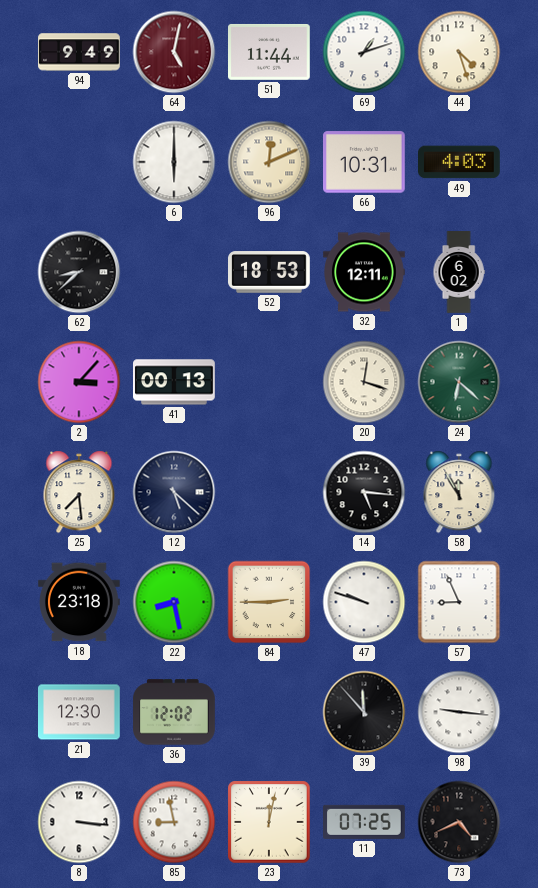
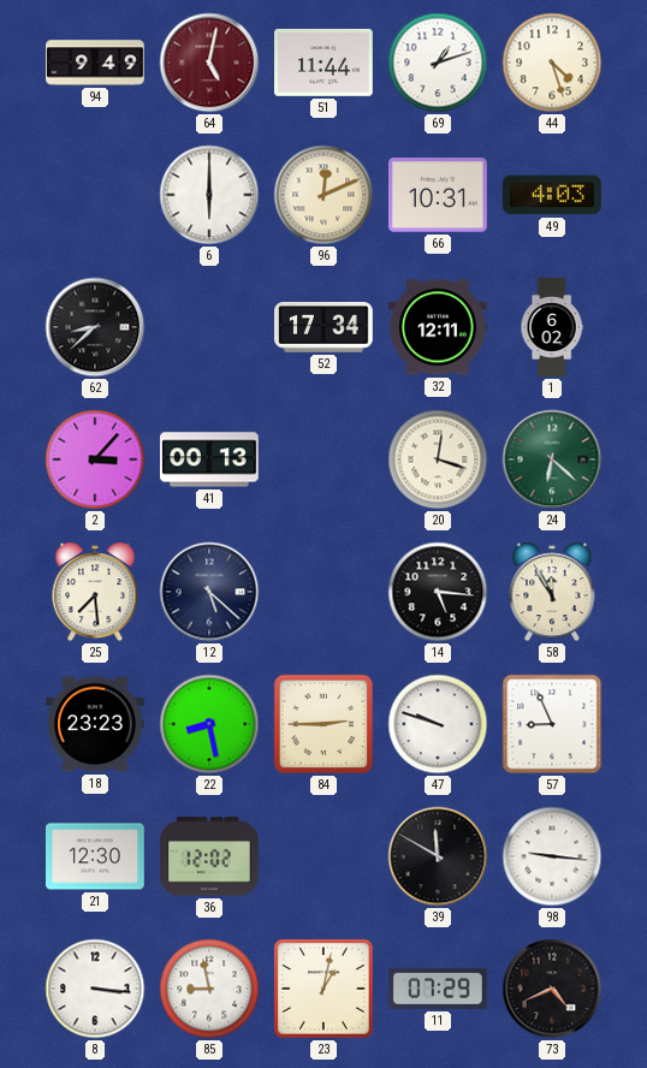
52: 18:53 -> 17:34 (325, 327)
18: 23:18 -> 23:23 (96, 724)
39: 11:53 -> 11:50 (438, 856)
23: 12:02 -> 1:02 (323, 989)
11: 07:25 -> 07:29 (439, 989)
